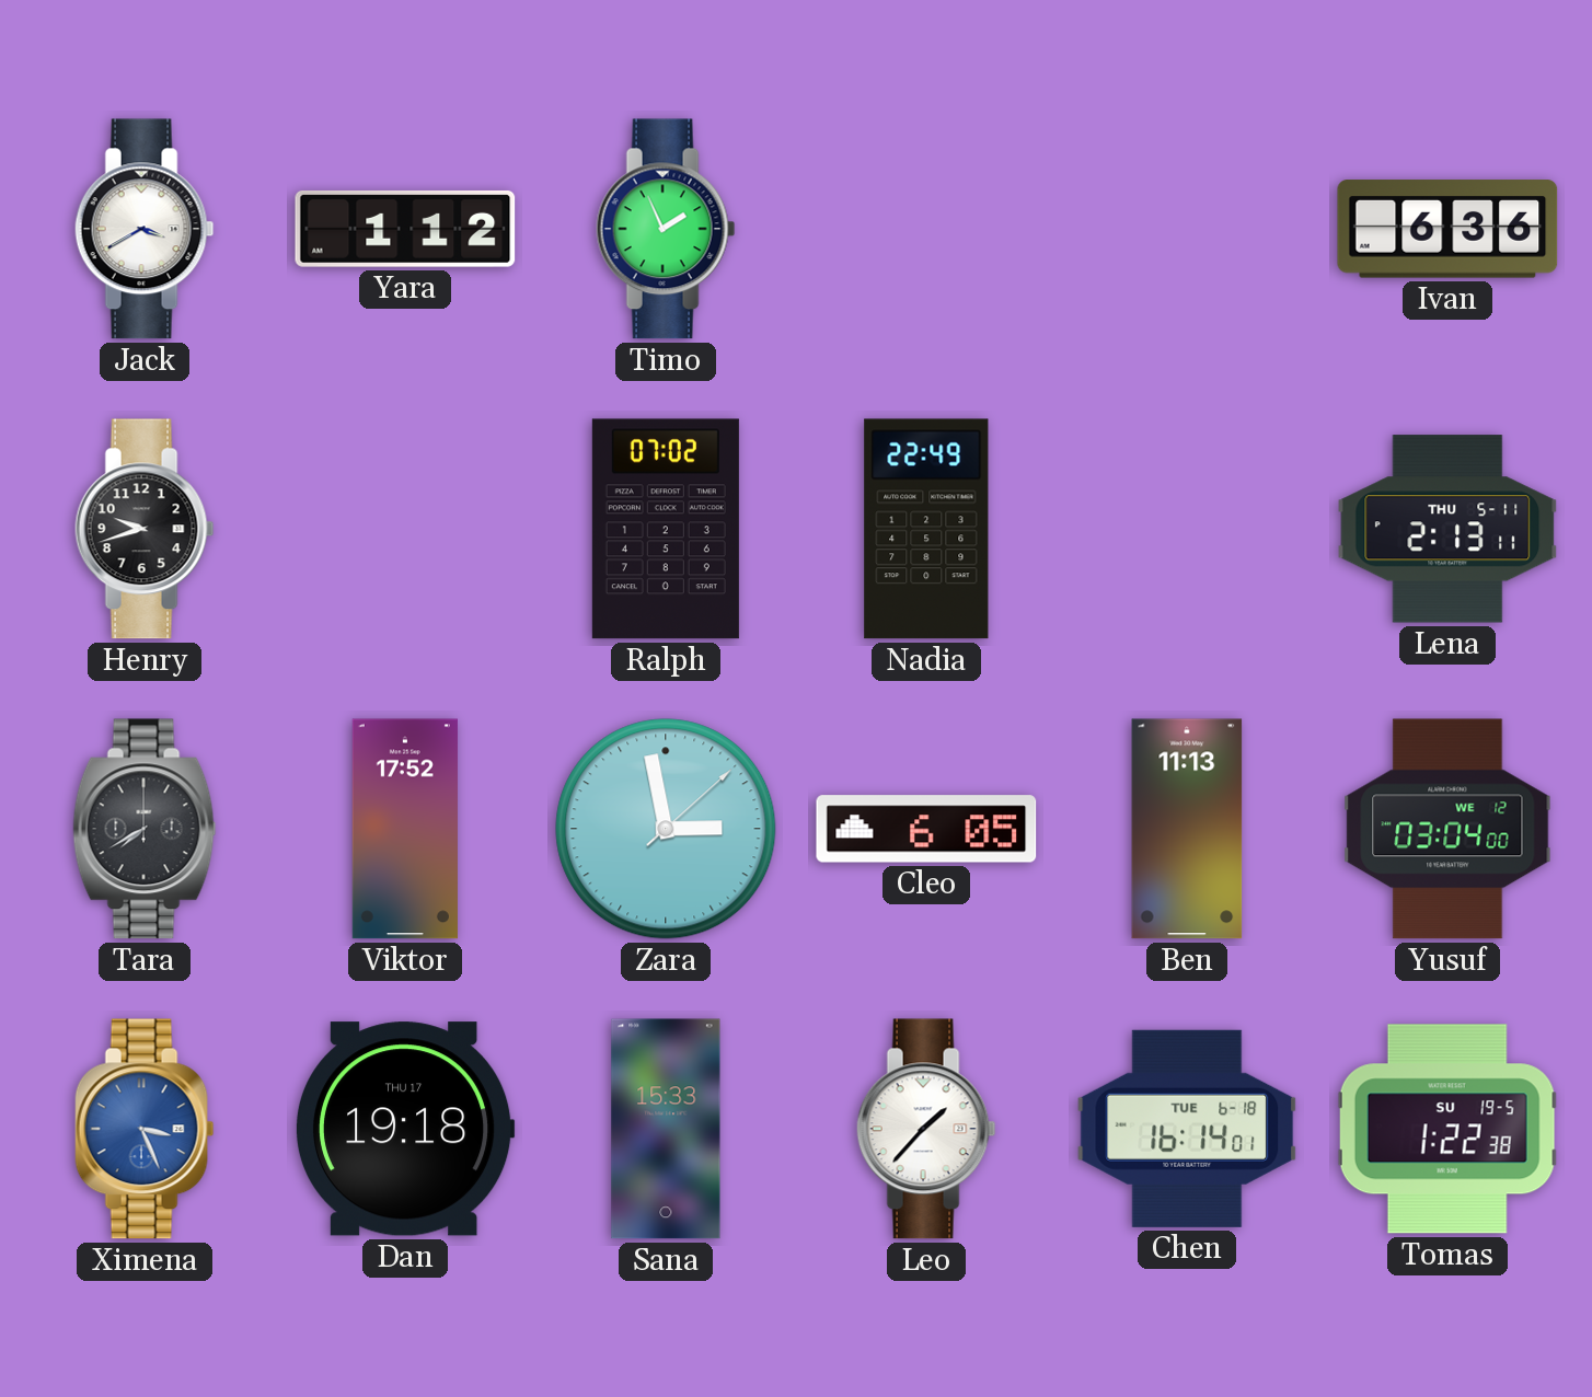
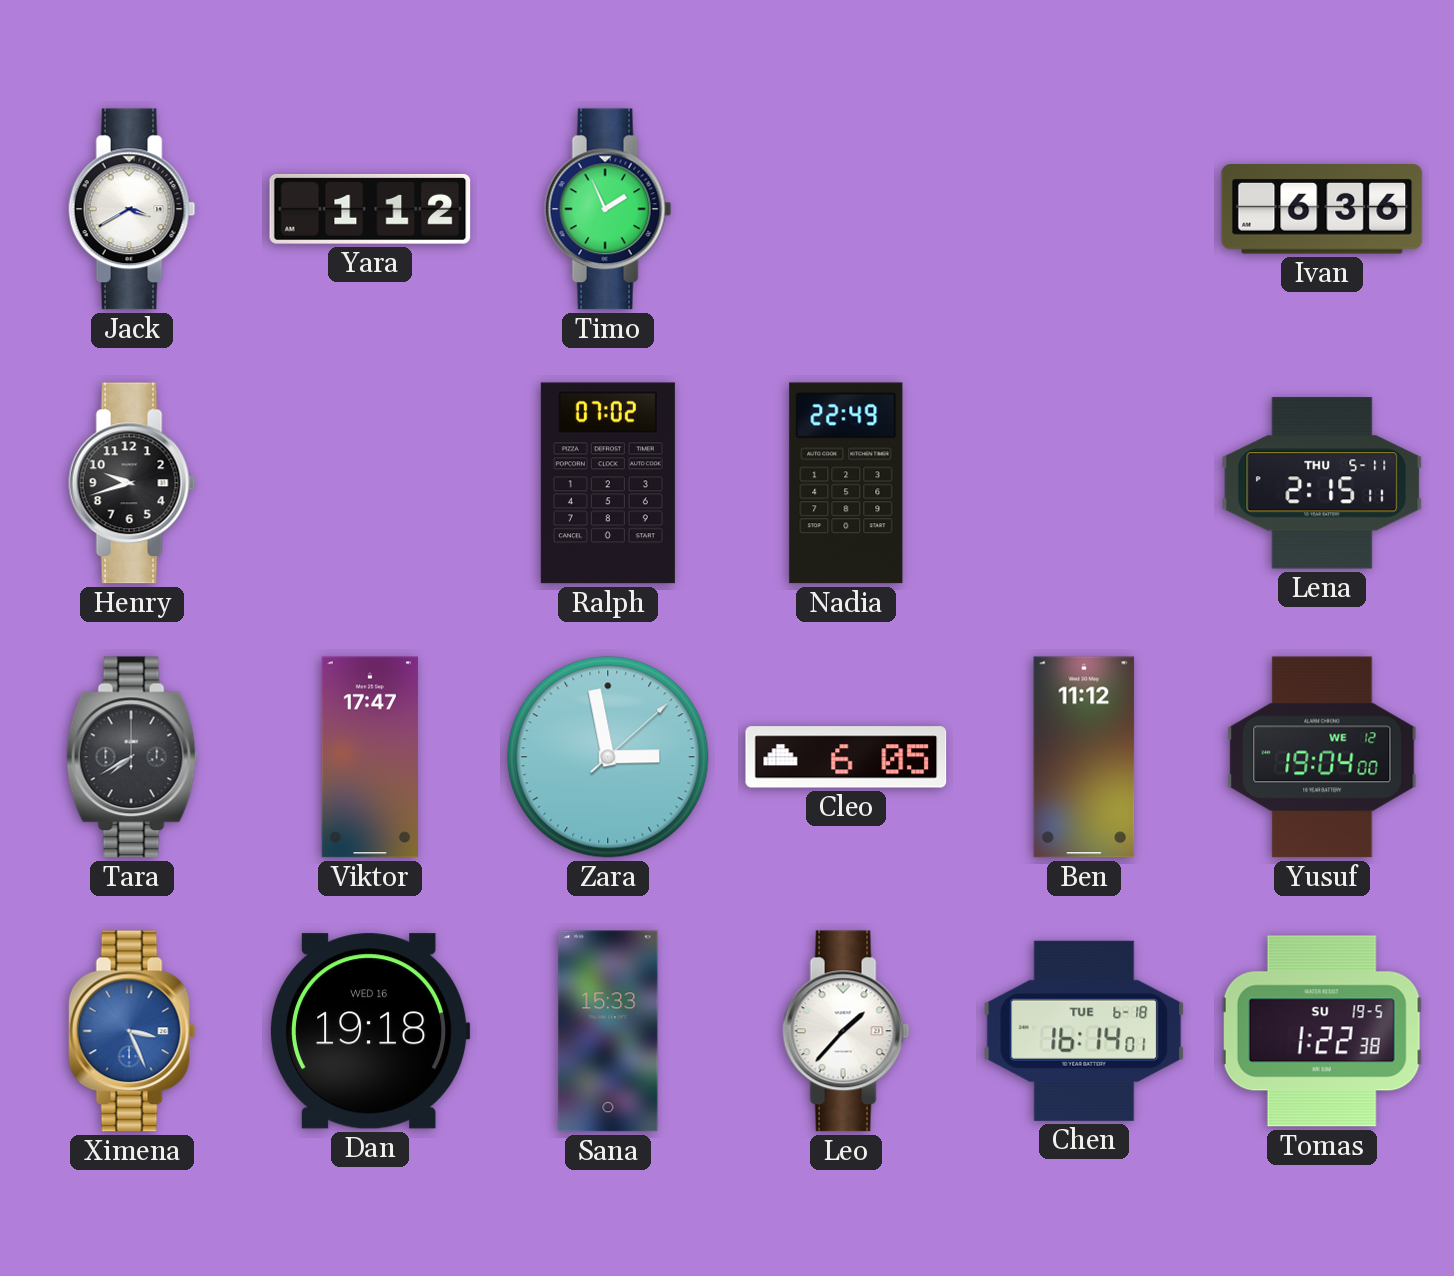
Lena: 2:13 -> 2:15 (1322, 483)
Viktor: 17:52 -> 17:47 (370, 757)
Ben: 11:13 -> 11:12 (1084, 757)
Yusuf: 03:04 -> 19:04 (1322, 757)
Dan date: THU 17 -> WED 16 (370, 1031)
